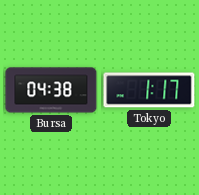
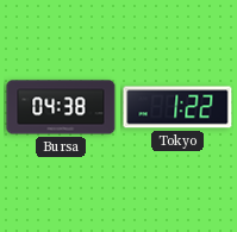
Tokyo: 1:17 -> 1:22 (177, 107)
